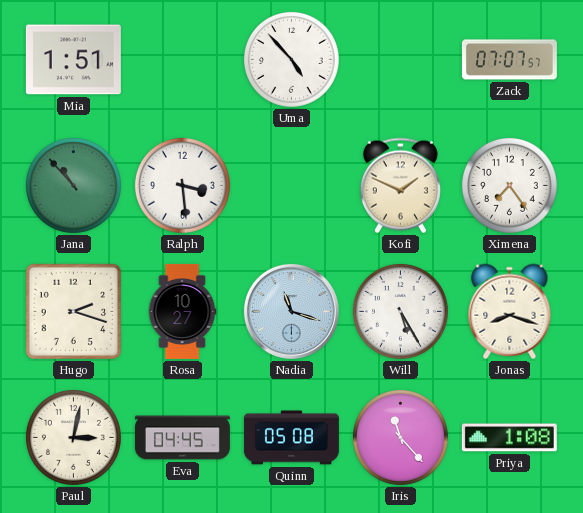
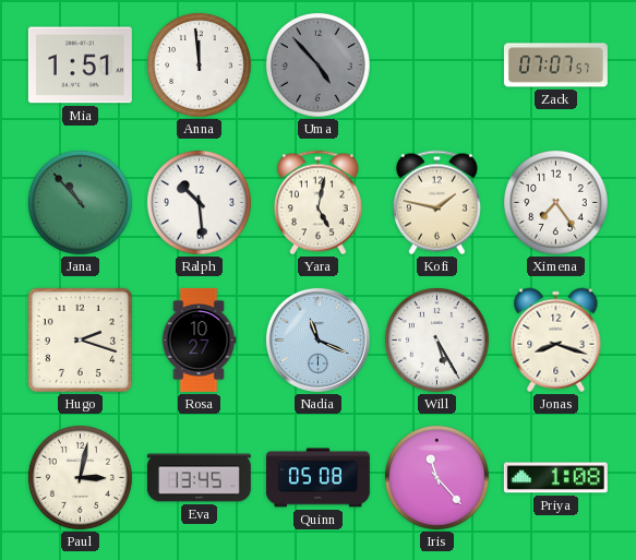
Anna: none -> 11:59 (199, 64)
Uma dial: white -> grey (317, 64)
Ralph: 3:29 -> 10:29 (199, 202)
Yara: none -> 5:02 (317, 203)
Kofi: 1:49 -> 1:47 (436, 203)
Nadia: 11:18 -> 11:19 (317, 339)
Eva: 04:45 -> 13:45 (199, 478)
